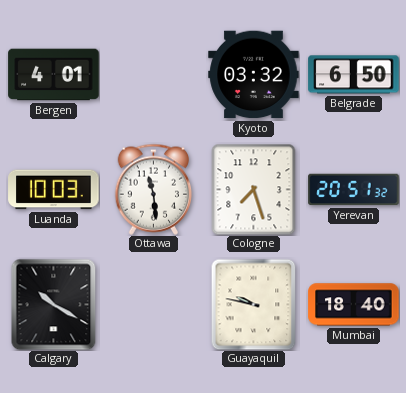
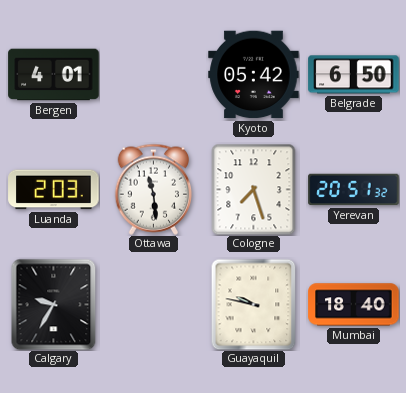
Kyoto: 03:32 -> 05:42 (254, 75)
Luanda: 10:03 -> 2:03 (54, 190)
Calgary: 10:20 -> 9:35 (54, 304)
